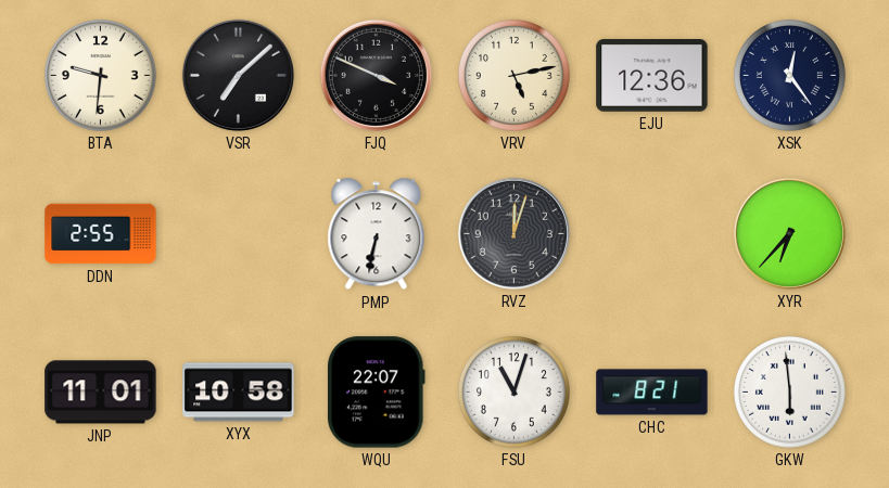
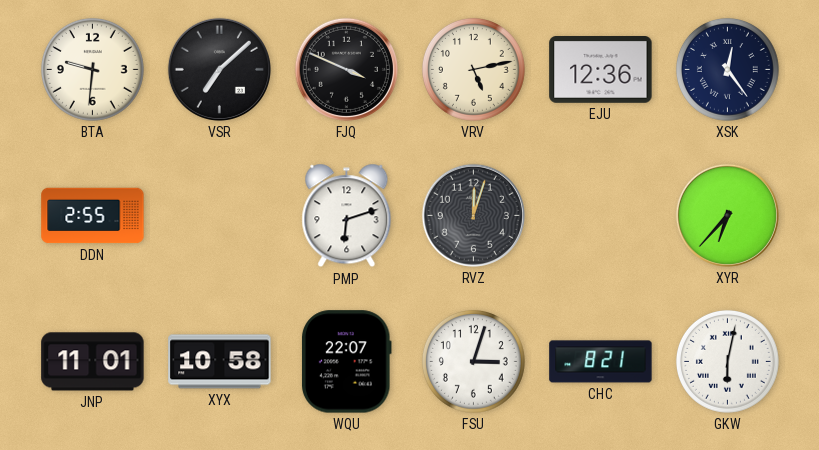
PMP: 6:32 -> 6:12 (347, 216)
FSU: 11:03 -> 3:03 (473, 361)
GKW: 5:59 -> 6:02 (727, 361)
